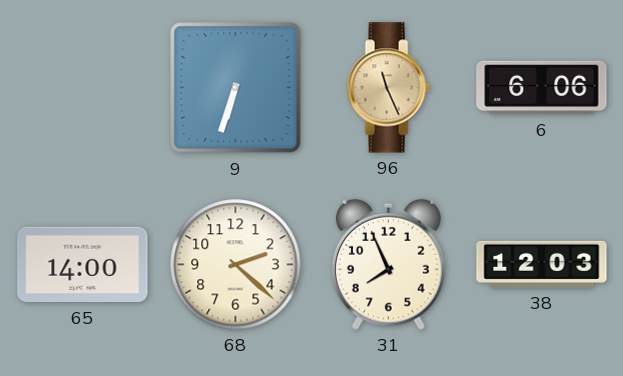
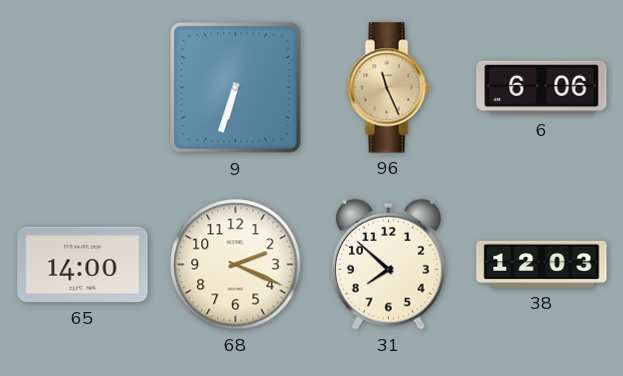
68: 2:22 -> 2:19 (236, 265)
31: 7:56 -> 7:52 (388, 264)
